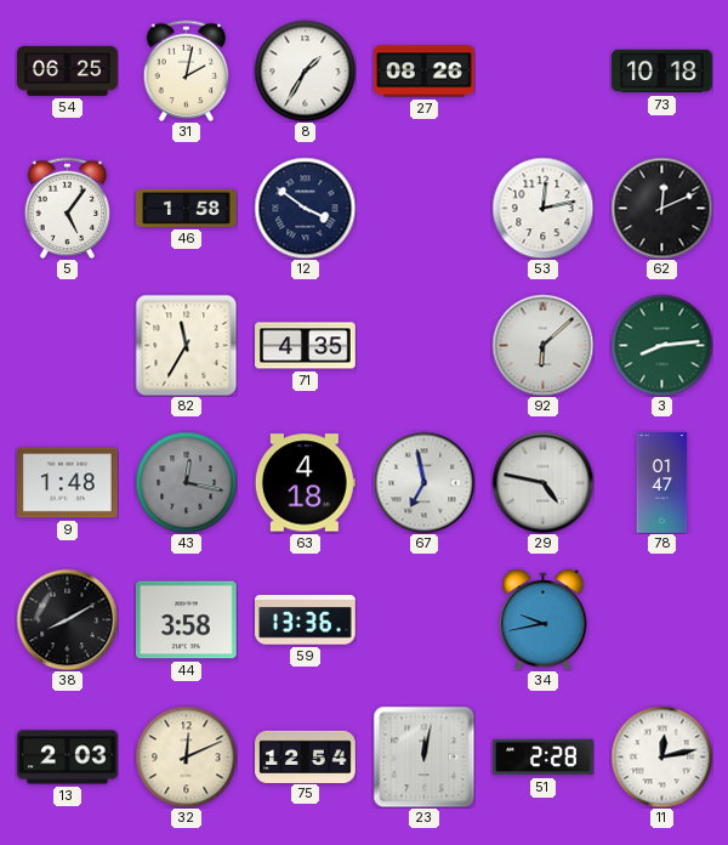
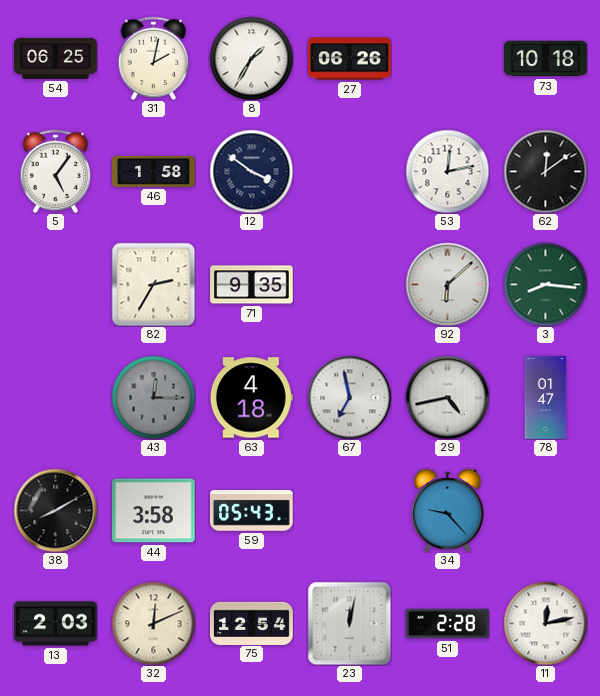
27: 08:26 -> 06:26 (350, 59)
62: 12:11 -> 12:09 (545, 171)
82: 11:35 -> 2:35 (153, 284)
71: 4:35 -> 9:35 (252, 285)
3: 8:14 -> 8:16 (545, 284)
9: 1:48 -> none (68, 483)
43: 12:17 -> 12:15 (153, 397)
29: 4:47 -> 4:43 (447, 397)
59: 13:36 -> 05:43 (252, 511)
34: 9:43 -> 9:23 (448, 510)
